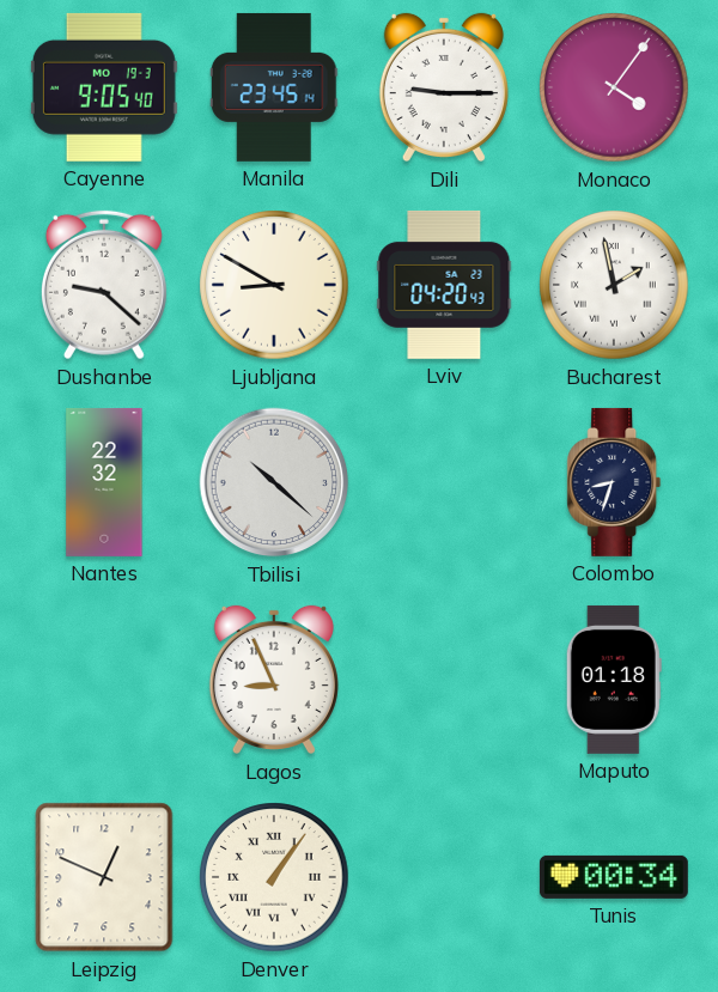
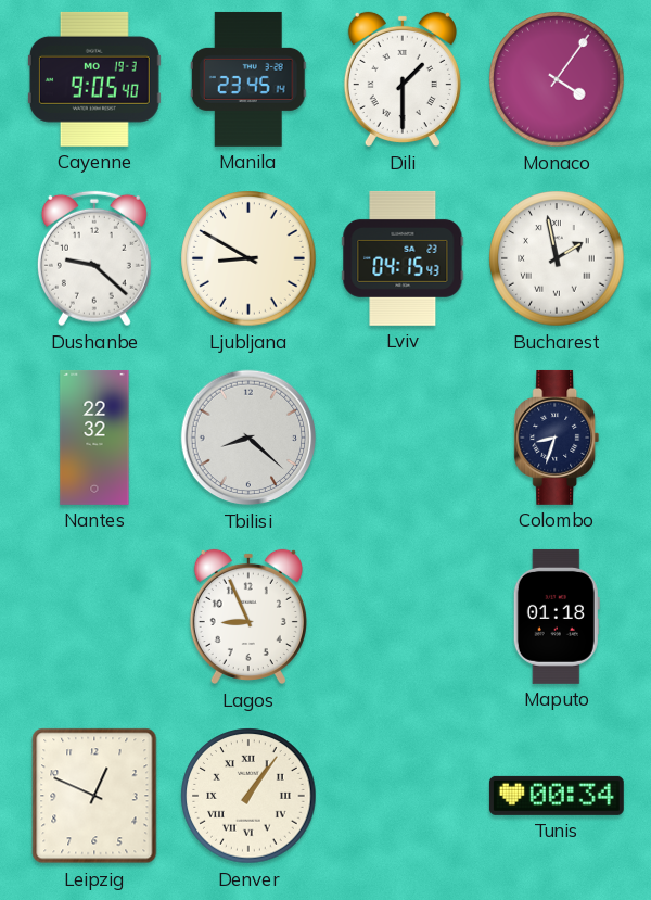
Dili: 9:15 -> 1:30 (403, 79)
Lviv: 04:20 -> 04:15 (403, 258)
Tbilisi: 10:22 -> 8:22 (248, 438)
